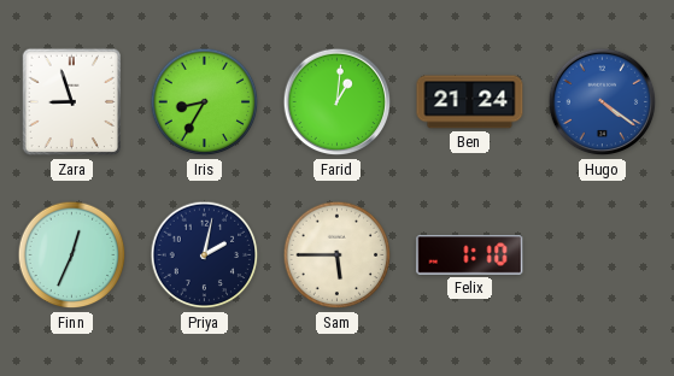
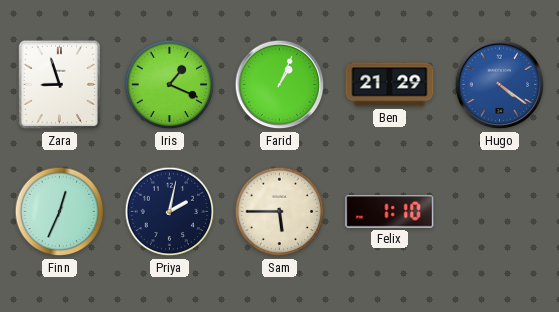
Iris: 8:35 -> 1:19 (170, 85)
Farid: 1:01 -> 1:04 (280, 85)
Ben: 21:24 -> 21:29 (390, 85)
